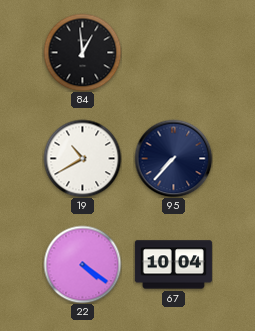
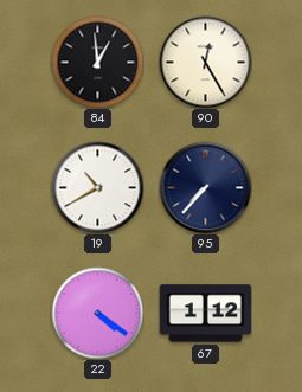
90: none -> 12:25 (205, 62)
67: 10:04 -> 1:12 (205, 314)
